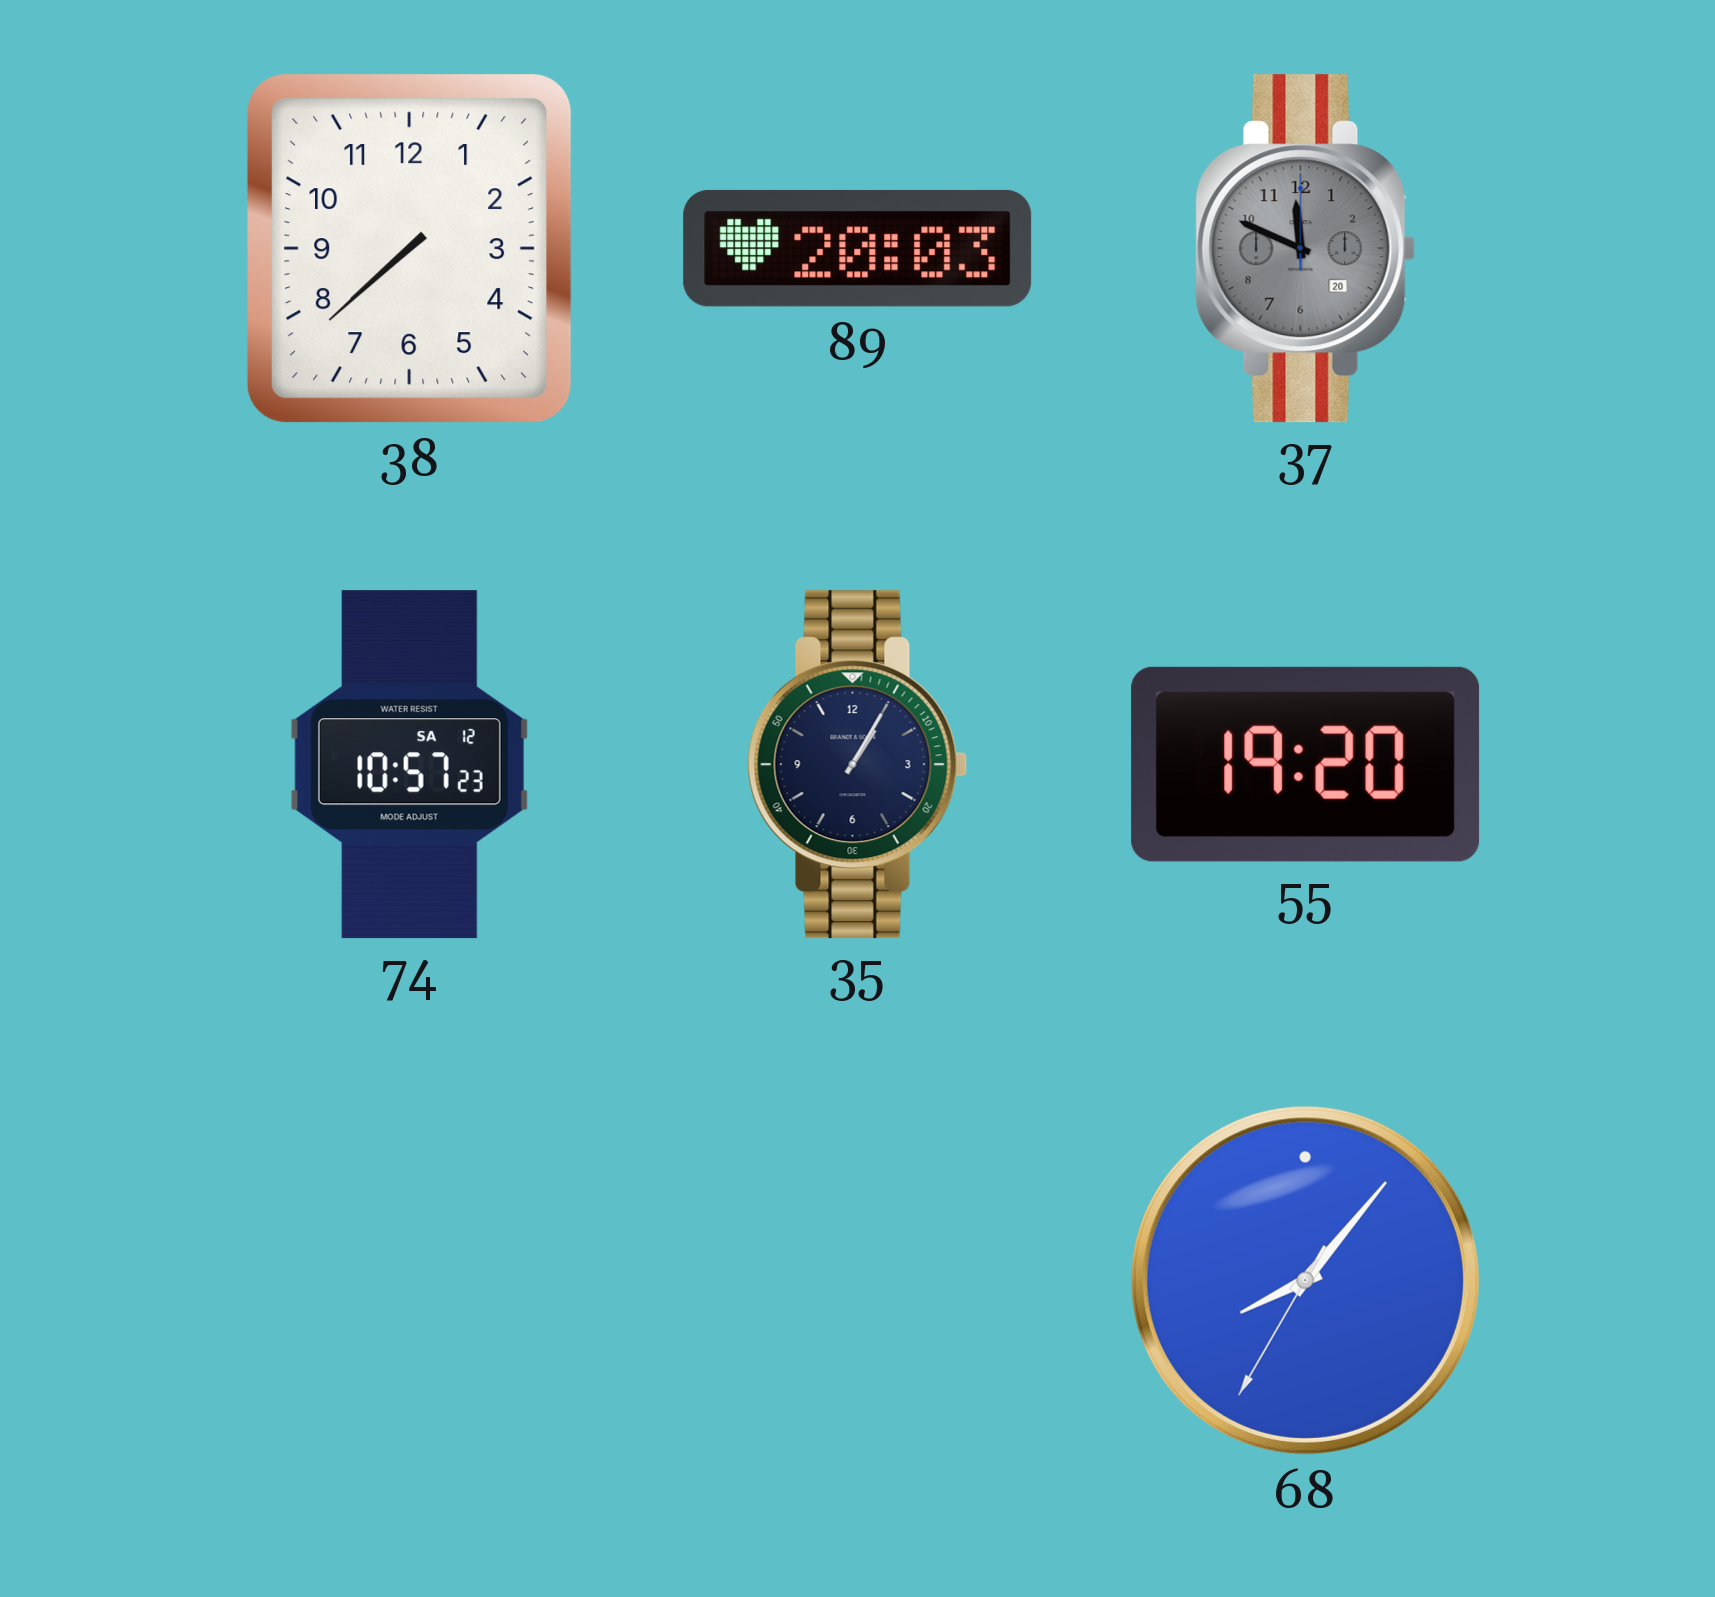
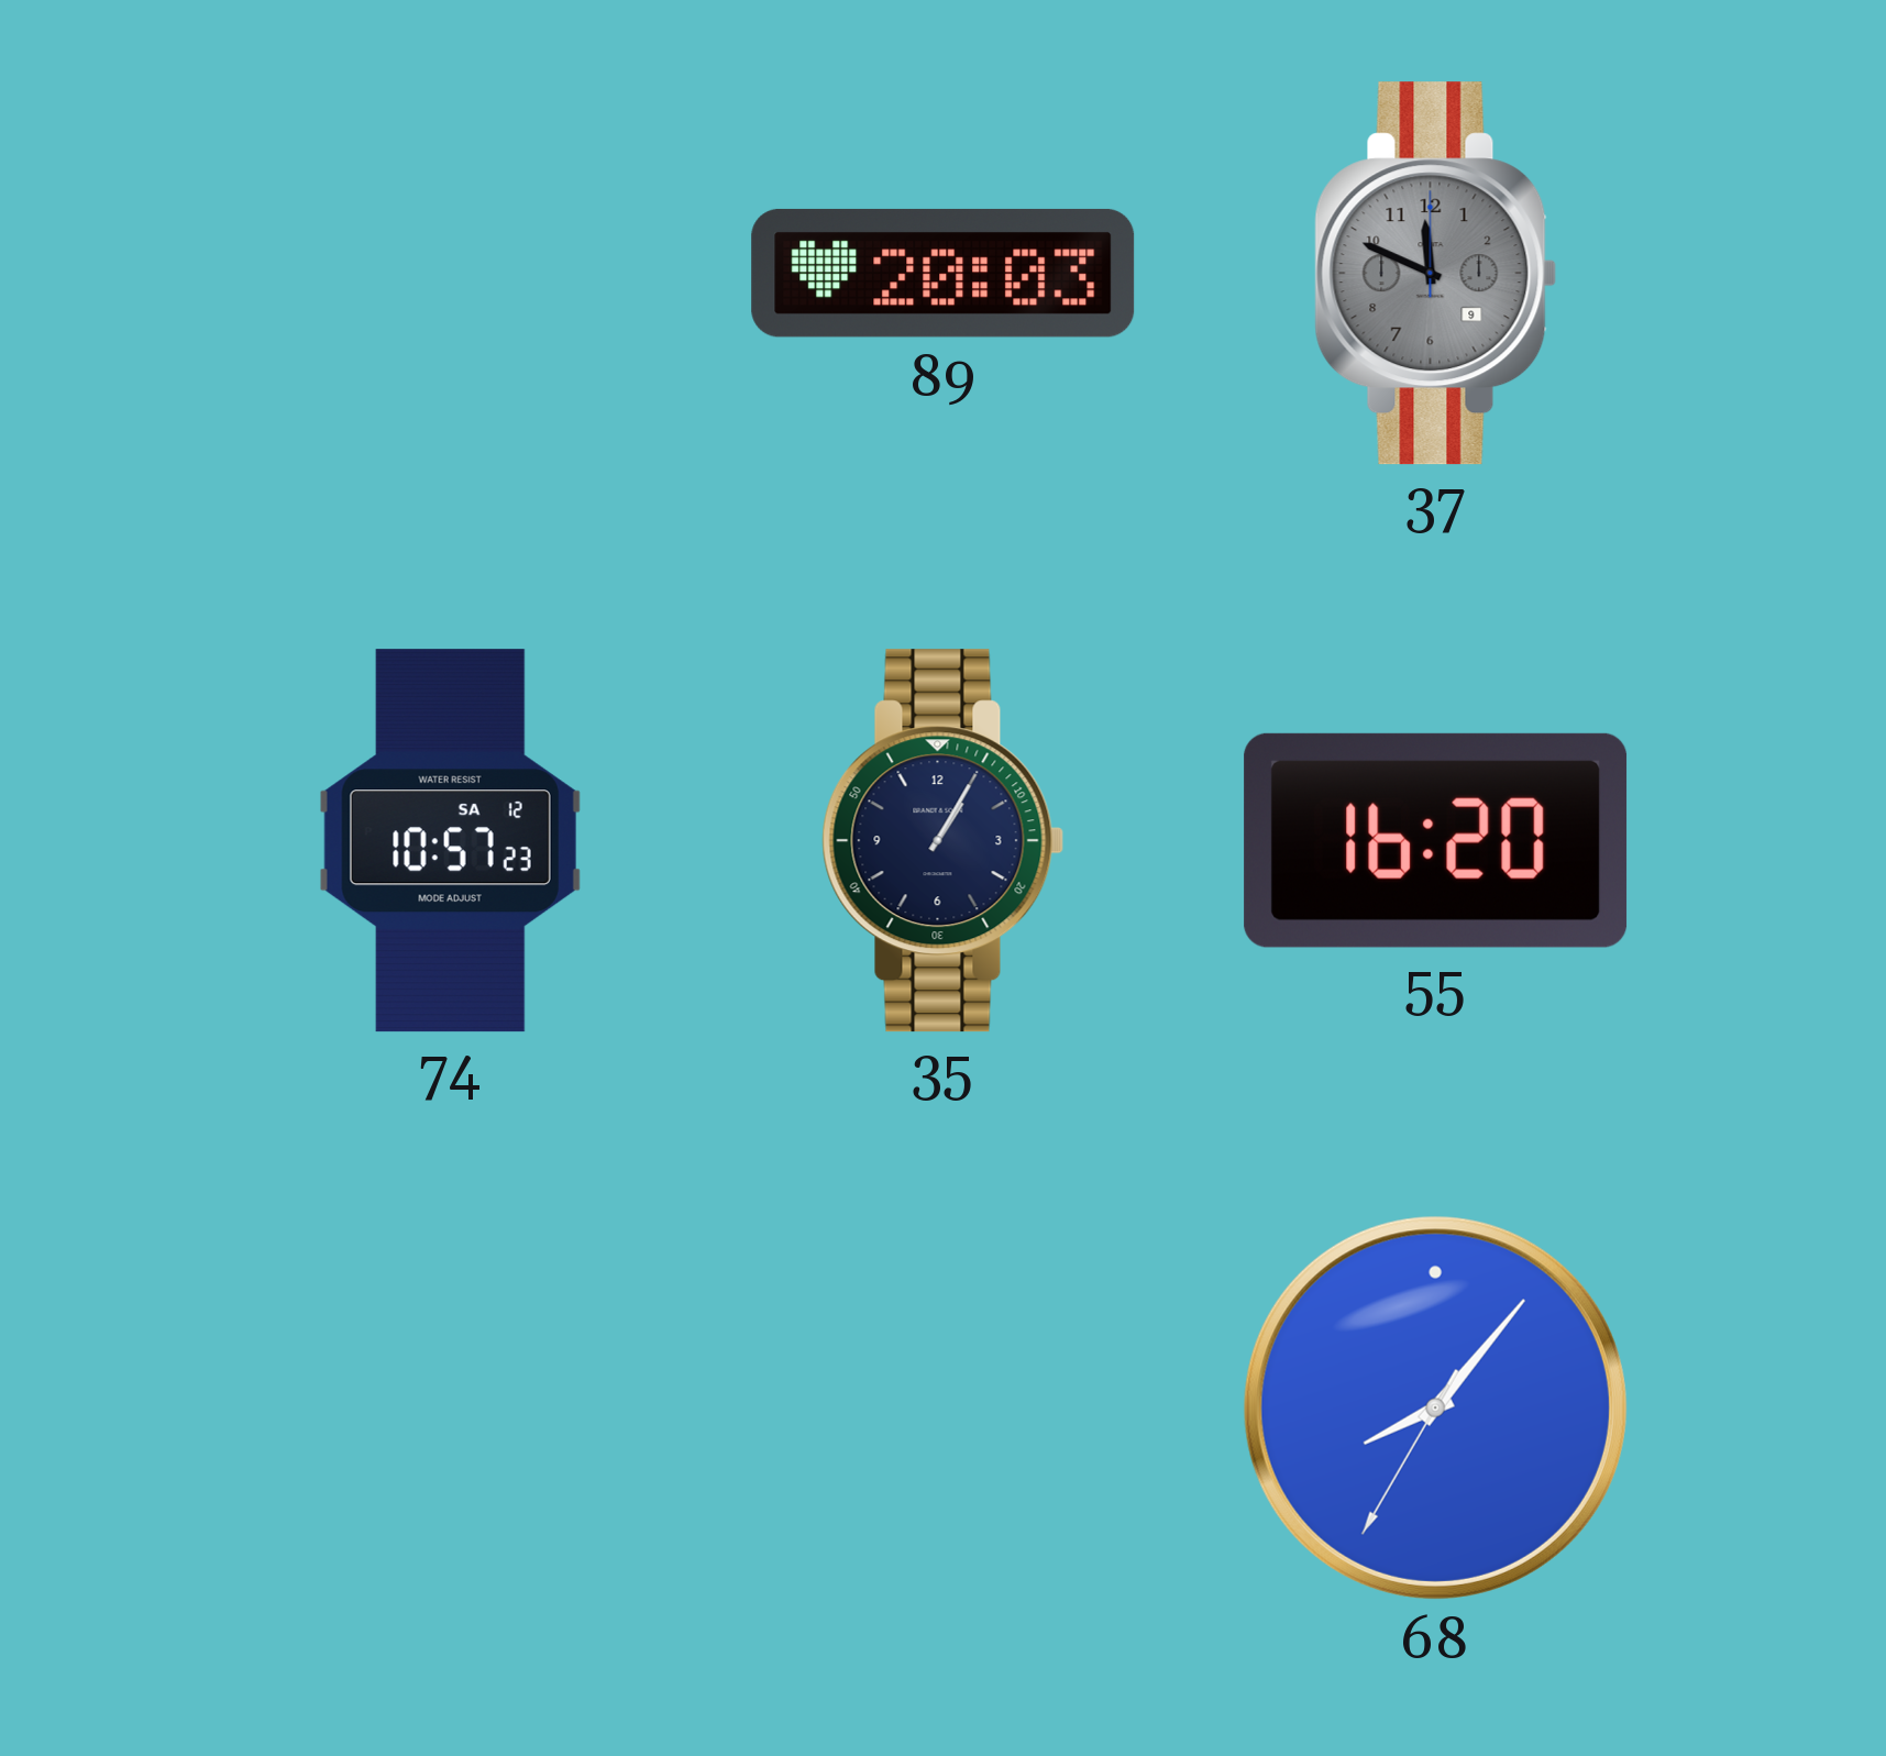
38: 7:38 -> none (410, 249)
37 date: 20 -> 9 (1436, 274)
55: 19:20 -> 16:20 (1436, 840)
